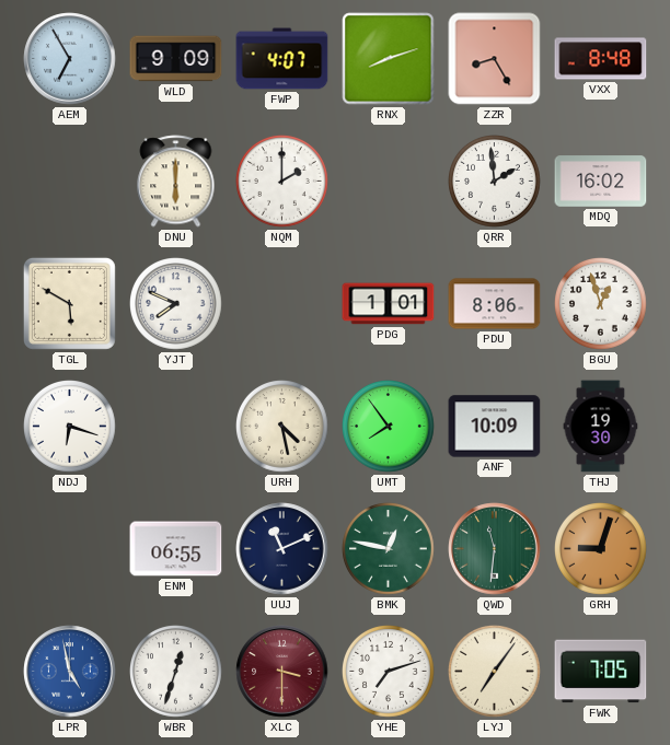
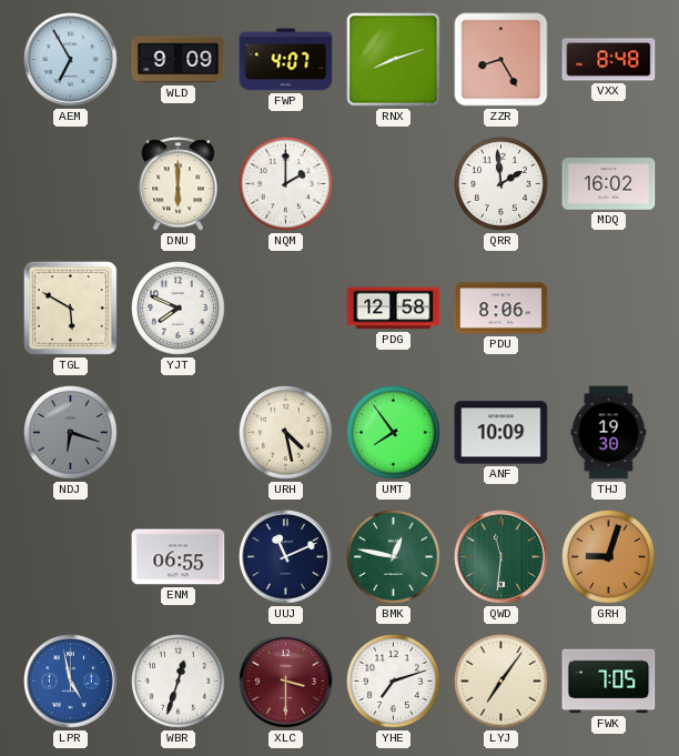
PDG: 1:01 -> 12:58 (394, 309)
BGU: 12:57 -> none (601, 304)
NDJ dial: white -> grey (71, 433)
